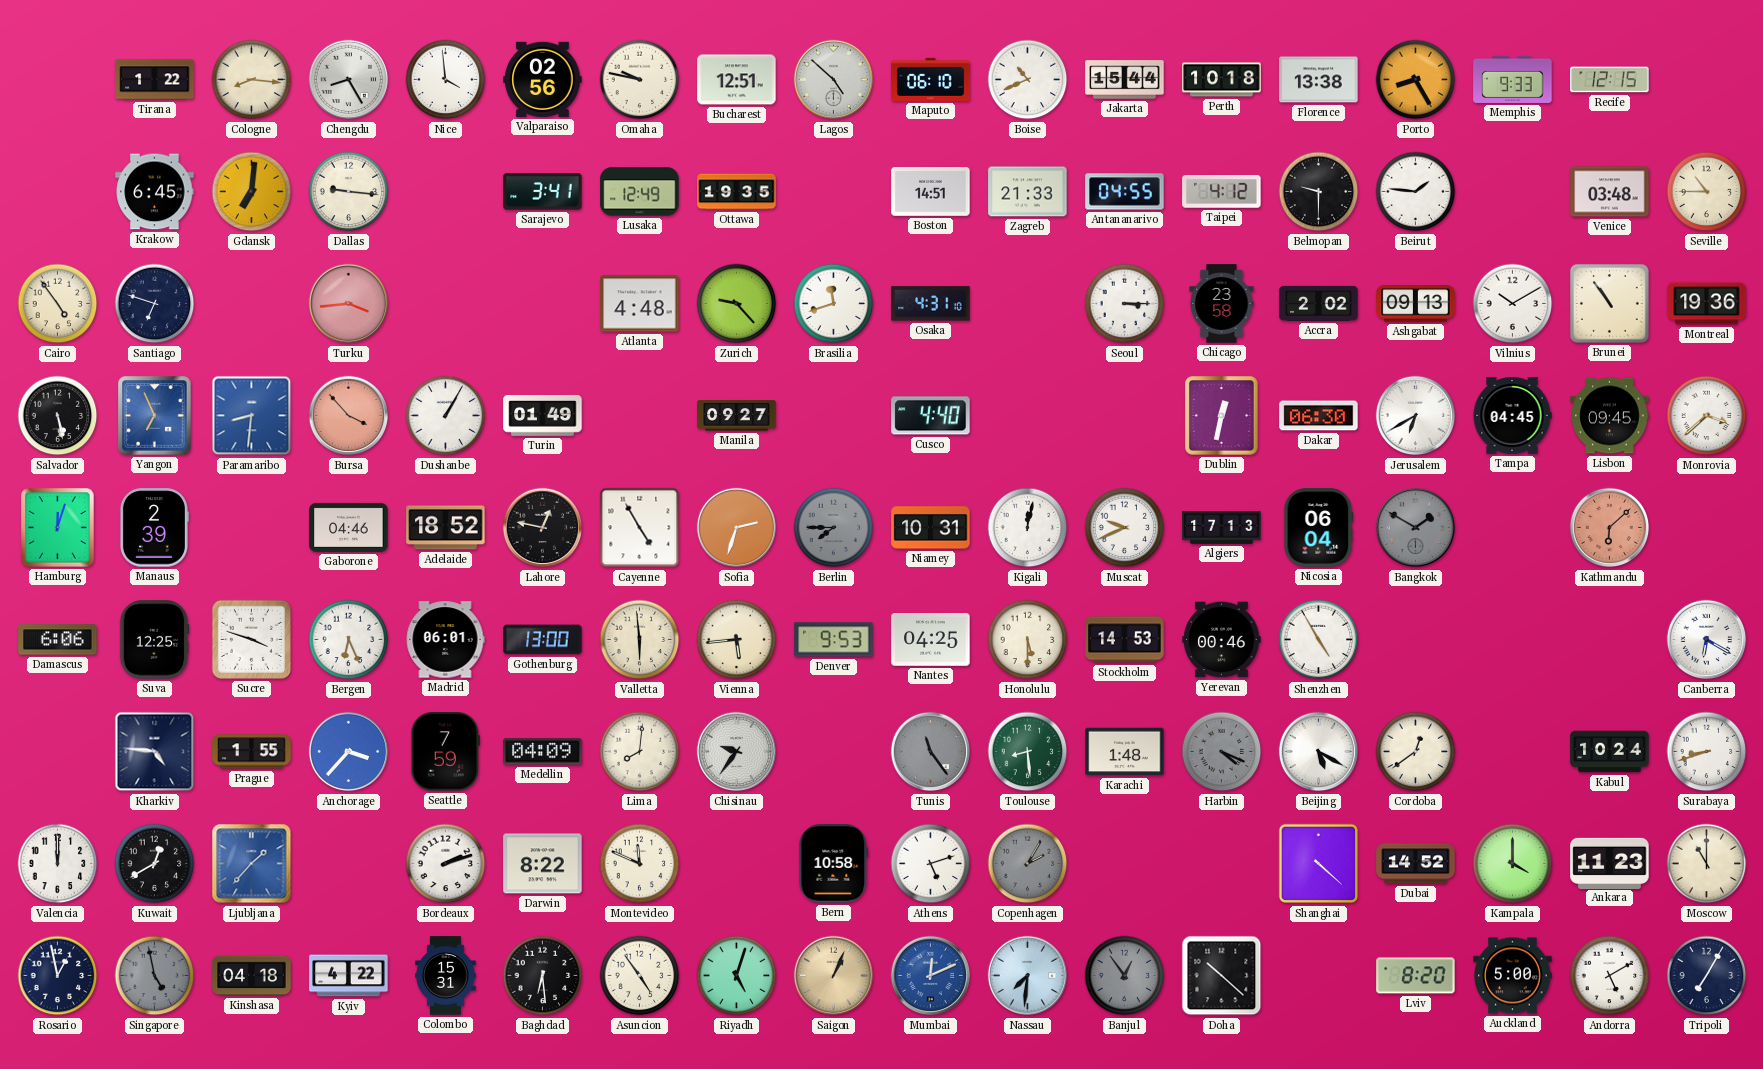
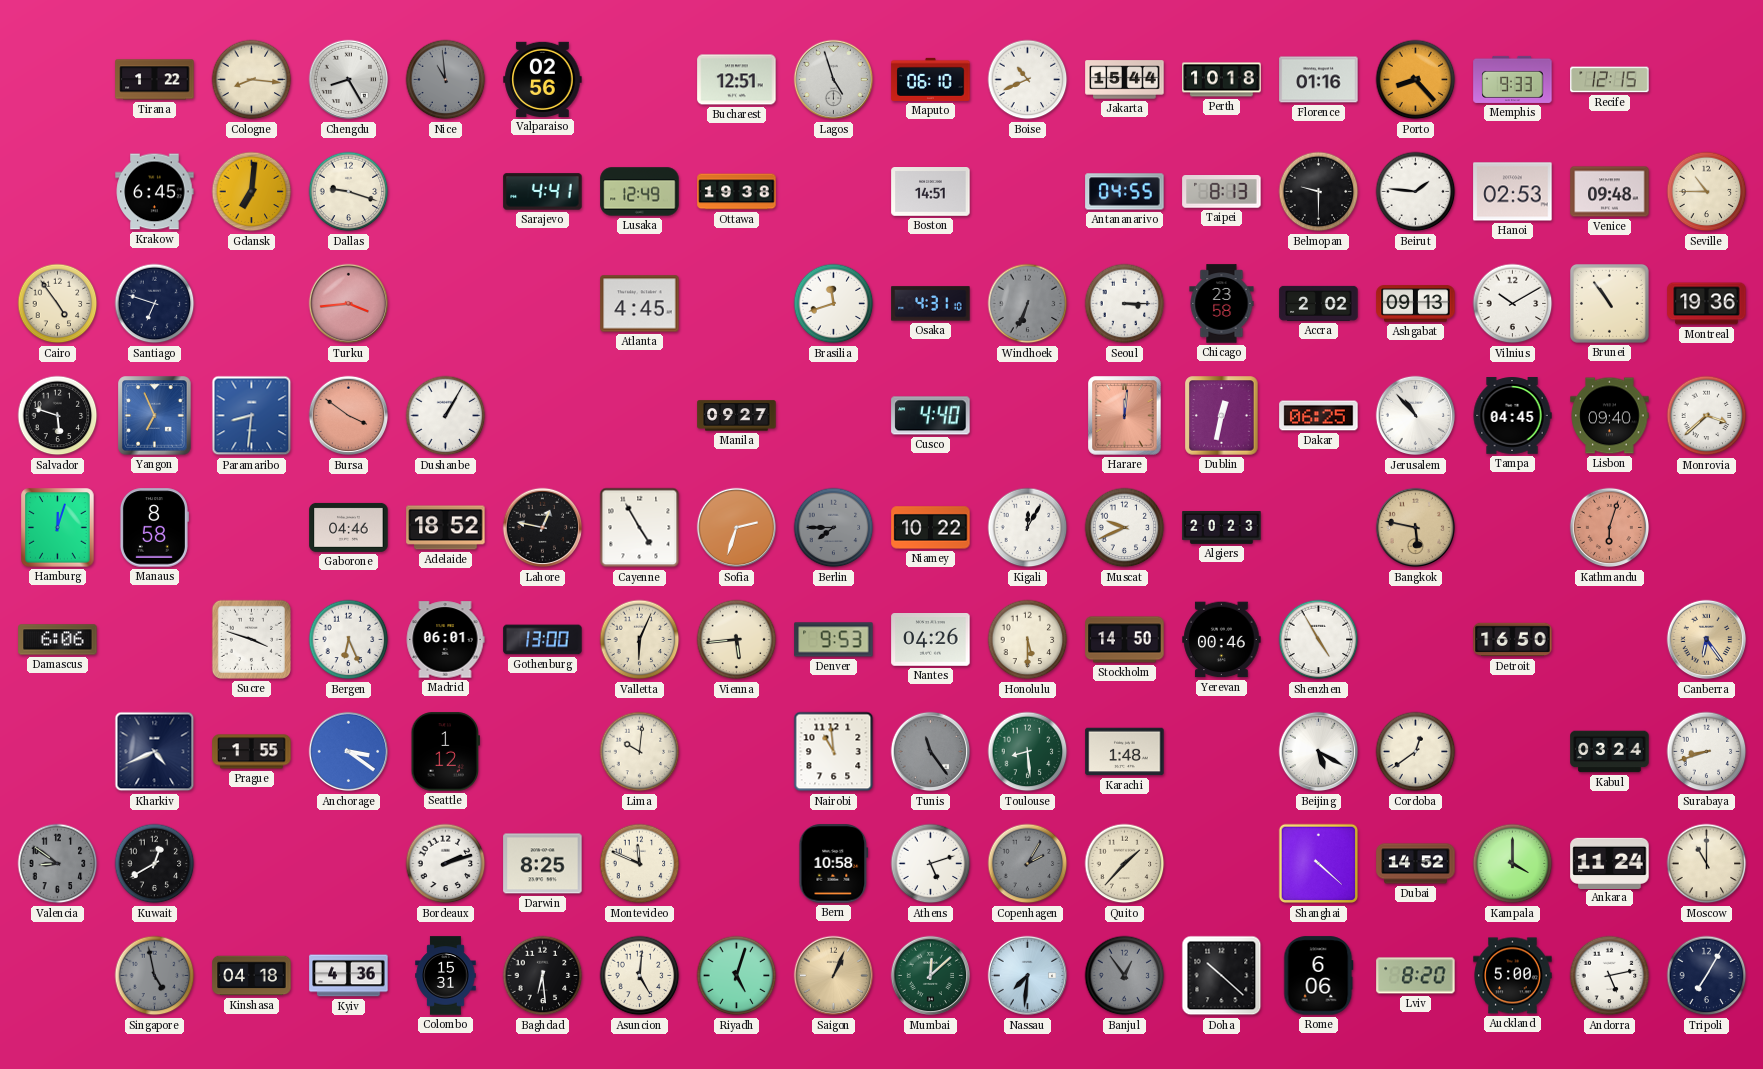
Nice: 3:59 -> 10:59 (446, 80)
Nice dial: white -> grey (446, 80)
Omaha: 9:47 -> none (640, 80)
Lagos: 4:52 -> 4:57 (834, 80)
Florence: 13:38 -> 01:16 (1319, 80)
Porto: 8:25 -> 8:23 (1416, 80)
Dallas: 9:16 -> 9:18 (349, 192)
Sarajevo: 3:41 -> 4:41 (543, 192)
Ottawa: 19:35 -> 19:38 (737, 192)
Zagreb: 21:33 -> none (1028, 192)
Taipei: 4:12 -> 8:13 (1222, 192)
Hanoi: none -> 02:53 (1513, 192)
Venice: 03:48 -> 09:48 (1610, 192)
Atlanta: 4:48 -> 4:45 (640, 304)
Zurich: 9:23 -> none (737, 304)
Windhoek: none -> 6:34 (1028, 304)
Salvador: 5:28 -> 5:48 (58, 416)
Bursa: 3:53 -> 3:51 (349, 416)
Turin: 01:49 -> none (543, 416)
Harare: none -> 12:01 (1125, 416)
Dakar: 06:30 -> 06:25 (1319, 416)
Jerusalem: 6:40 -> 10:53 (1416, 416)
Lisbon: 09:45 -> 09:40 (1610, 416)
Manaus: 2:39 -> 8:58 (154, 528)
Niamey: 10:31 -> 10:22 (931, 528)
Kigali: 12:02 -> 12:05 (1028, 528)
Algiers: 17:13 -> 20:23 (1222, 528)
Nicosia: 06:04 -> none (1319, 528)
Bangkok: 1:50 -> 5:47 (1416, 528)
Bangkok dial: grey -> champagne (1416, 528)
Kathmandu: 6:08 -> 6:03 (1610, 528)
Suva: 12:25 -> none (154, 640)
Valletta: 5:59 -> 6:04 (640, 640)
Nantes: 04:25 -> 04:26 (931, 640)
Stockholm: 14:53 -> 14:50 (1125, 640)
Detroit: none -> 16:50 (1513, 640)
Canberra: 6:20 -> 6:24 (1707, 640)
Canberra dial: white -> champagne (1707, 640)
Kharkiv: 4:46 -> 4:41 (155, 752)
Anchorage: 3:37 -> 3:21 (349, 752)
Seattle: 7:59 -> 1:12 (445, 752)
Medellin: 04:09 -> none (543, 752)
Lima: 8:01 -> 10:01 (640, 752)
Chisinau: 9:36 -> none (737, 752)
Nairobi: none -> 10:59 (834, 752)
Harbin: 4:19 -> none (1222, 752)
Kabul: 10:24 -> 03:24 (1610, 752)
Valencia: 12:00 -> 8:51 (58, 864)
Valencia dial: white -> grey (58, 864)
Ljubljana: 1:37 -> none (252, 864)
Darwin: 8:22 -> 8:25 (543, 864)
Quito: none -> 1:37 (1125, 864)
Ankara: 11:23 -> 11:24 (1610, 863)
Rosario: 12:58 -> none (58, 976)
Kyiv: 4:22 -> 4:36 (349, 976)
Asuncion: 4:54 -> 5:01 (640, 976)
Mumbai: 12:11 -> 12:08 (931, 976)
Mumbai dial: blue -> green (931, 976)
Rome: none -> 6:06 (1319, 976)
Andorra: 5:10 -> 5:13 (1610, 976)
